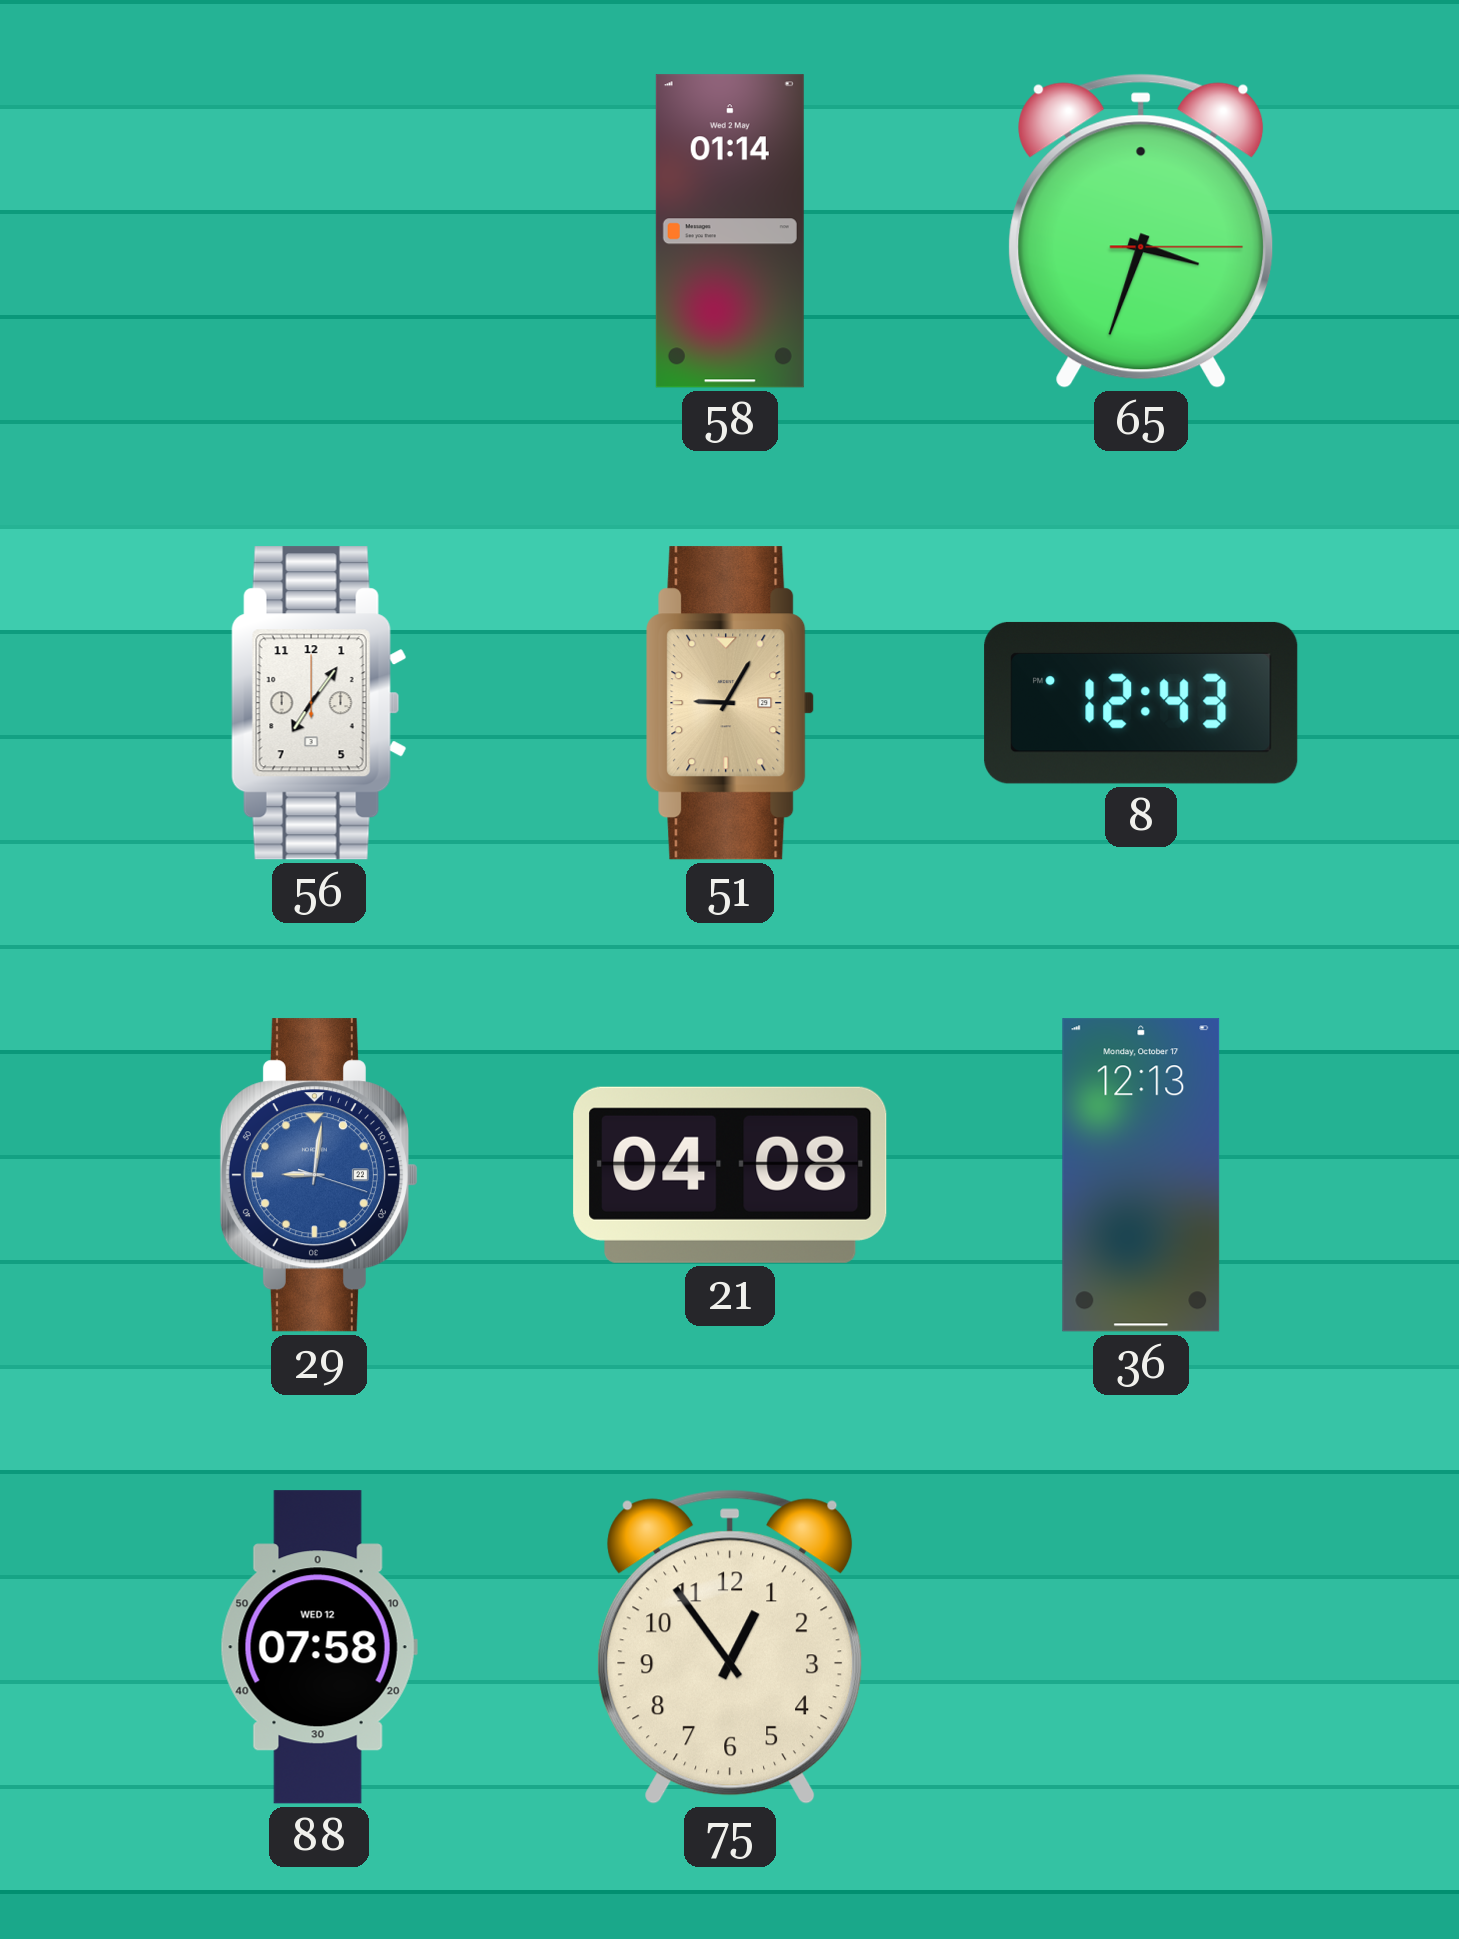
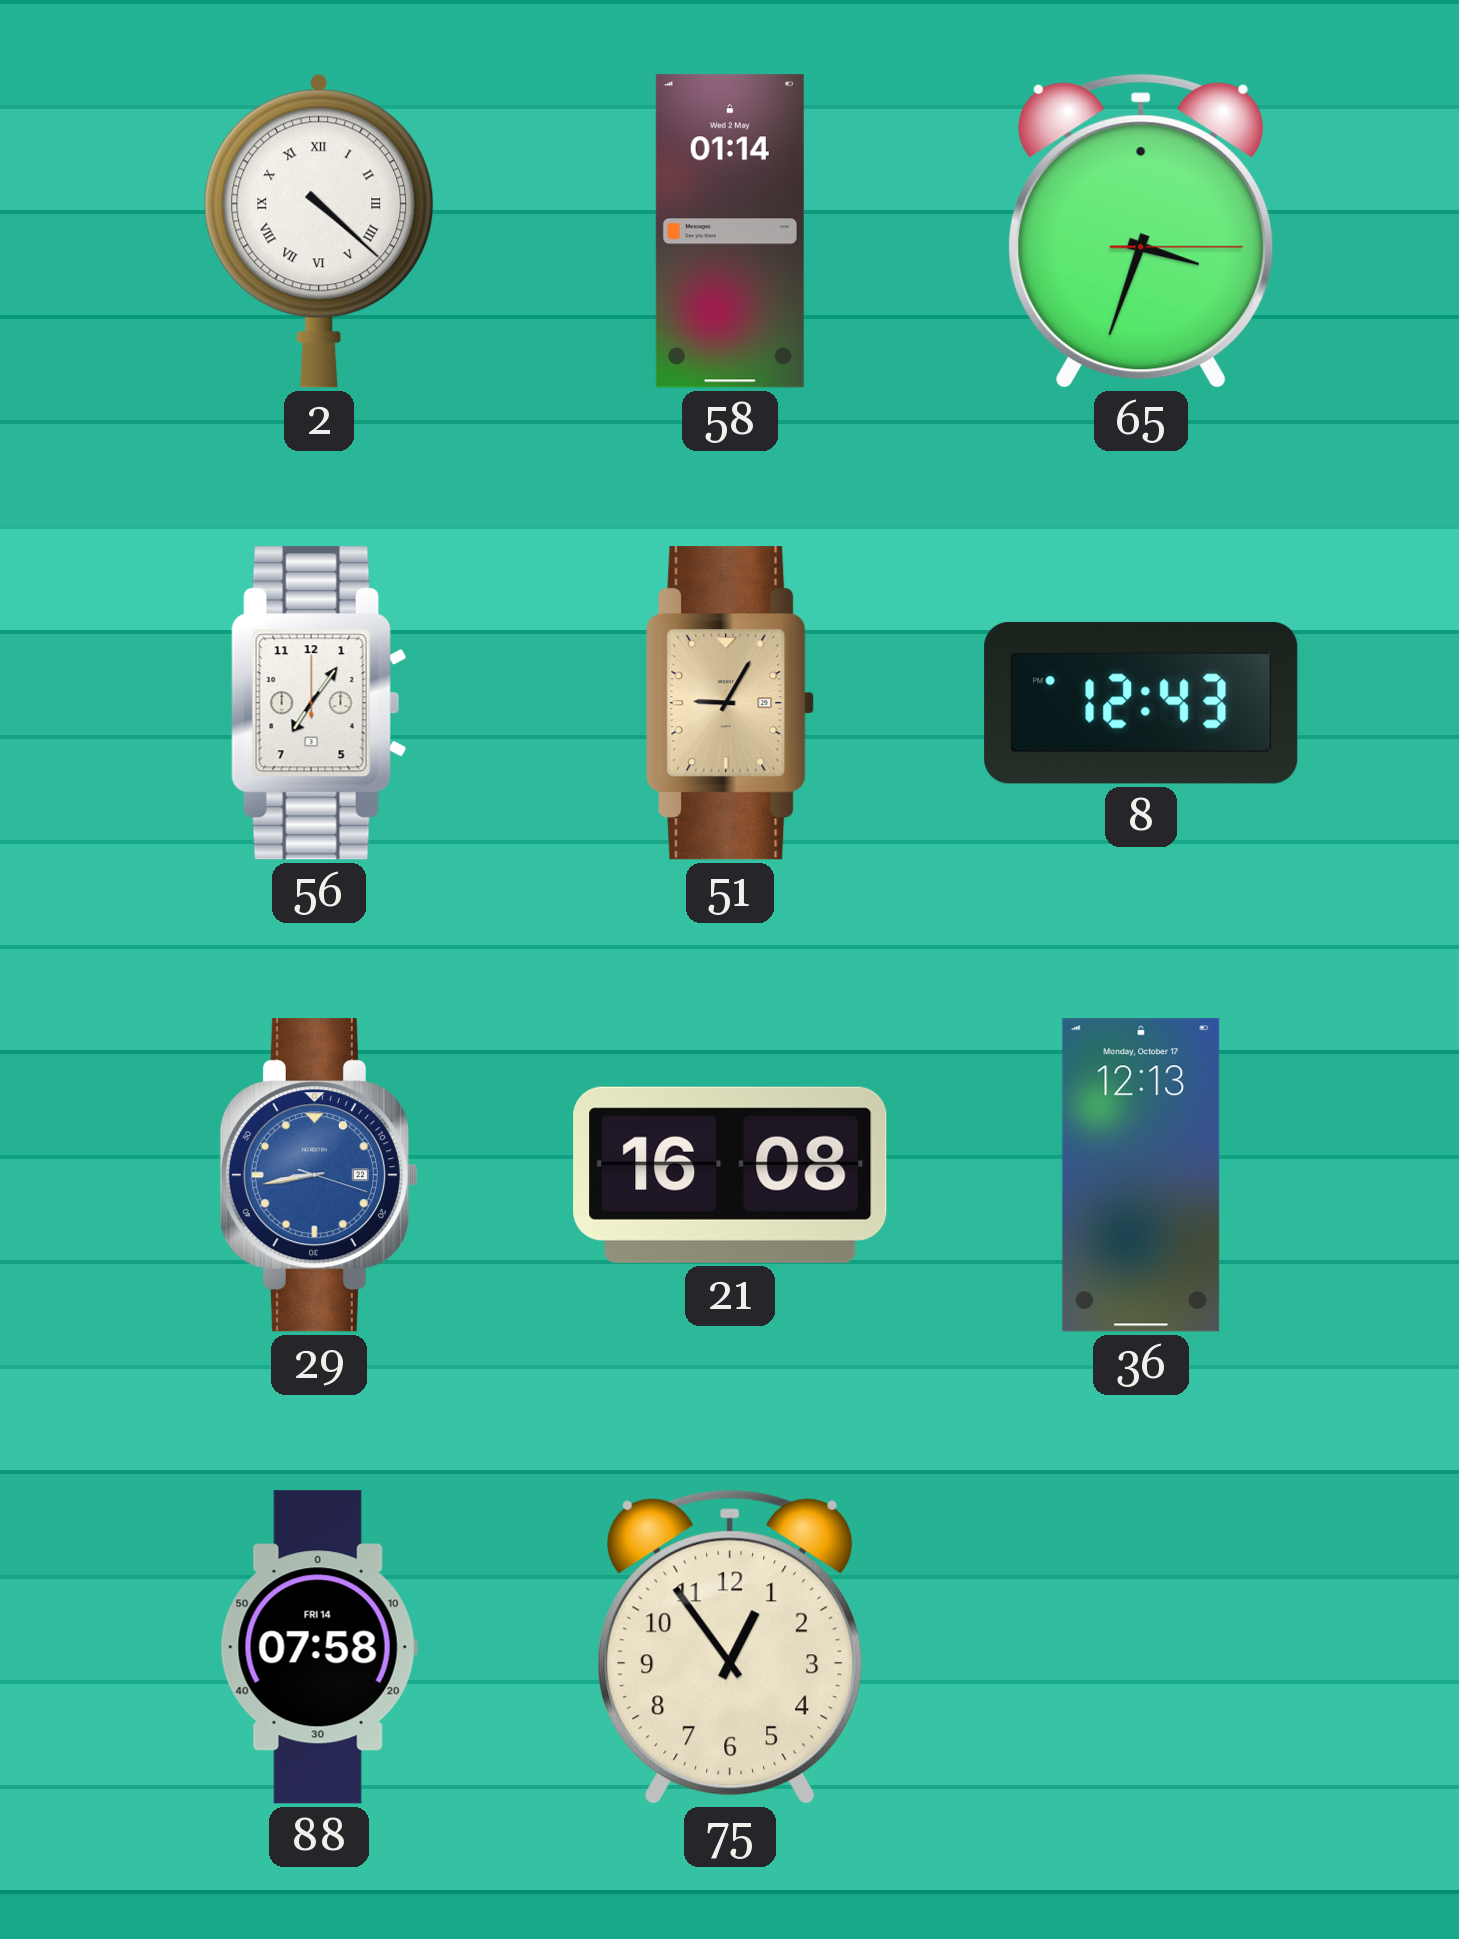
2: none -> 4:22 (319, 231)
29: 9:01 -> 8:43 (319, 1175)
21: 04:08 -> 16:08 (730, 1175)
88 date: WED 12 -> FRI 14 (319, 1647)
